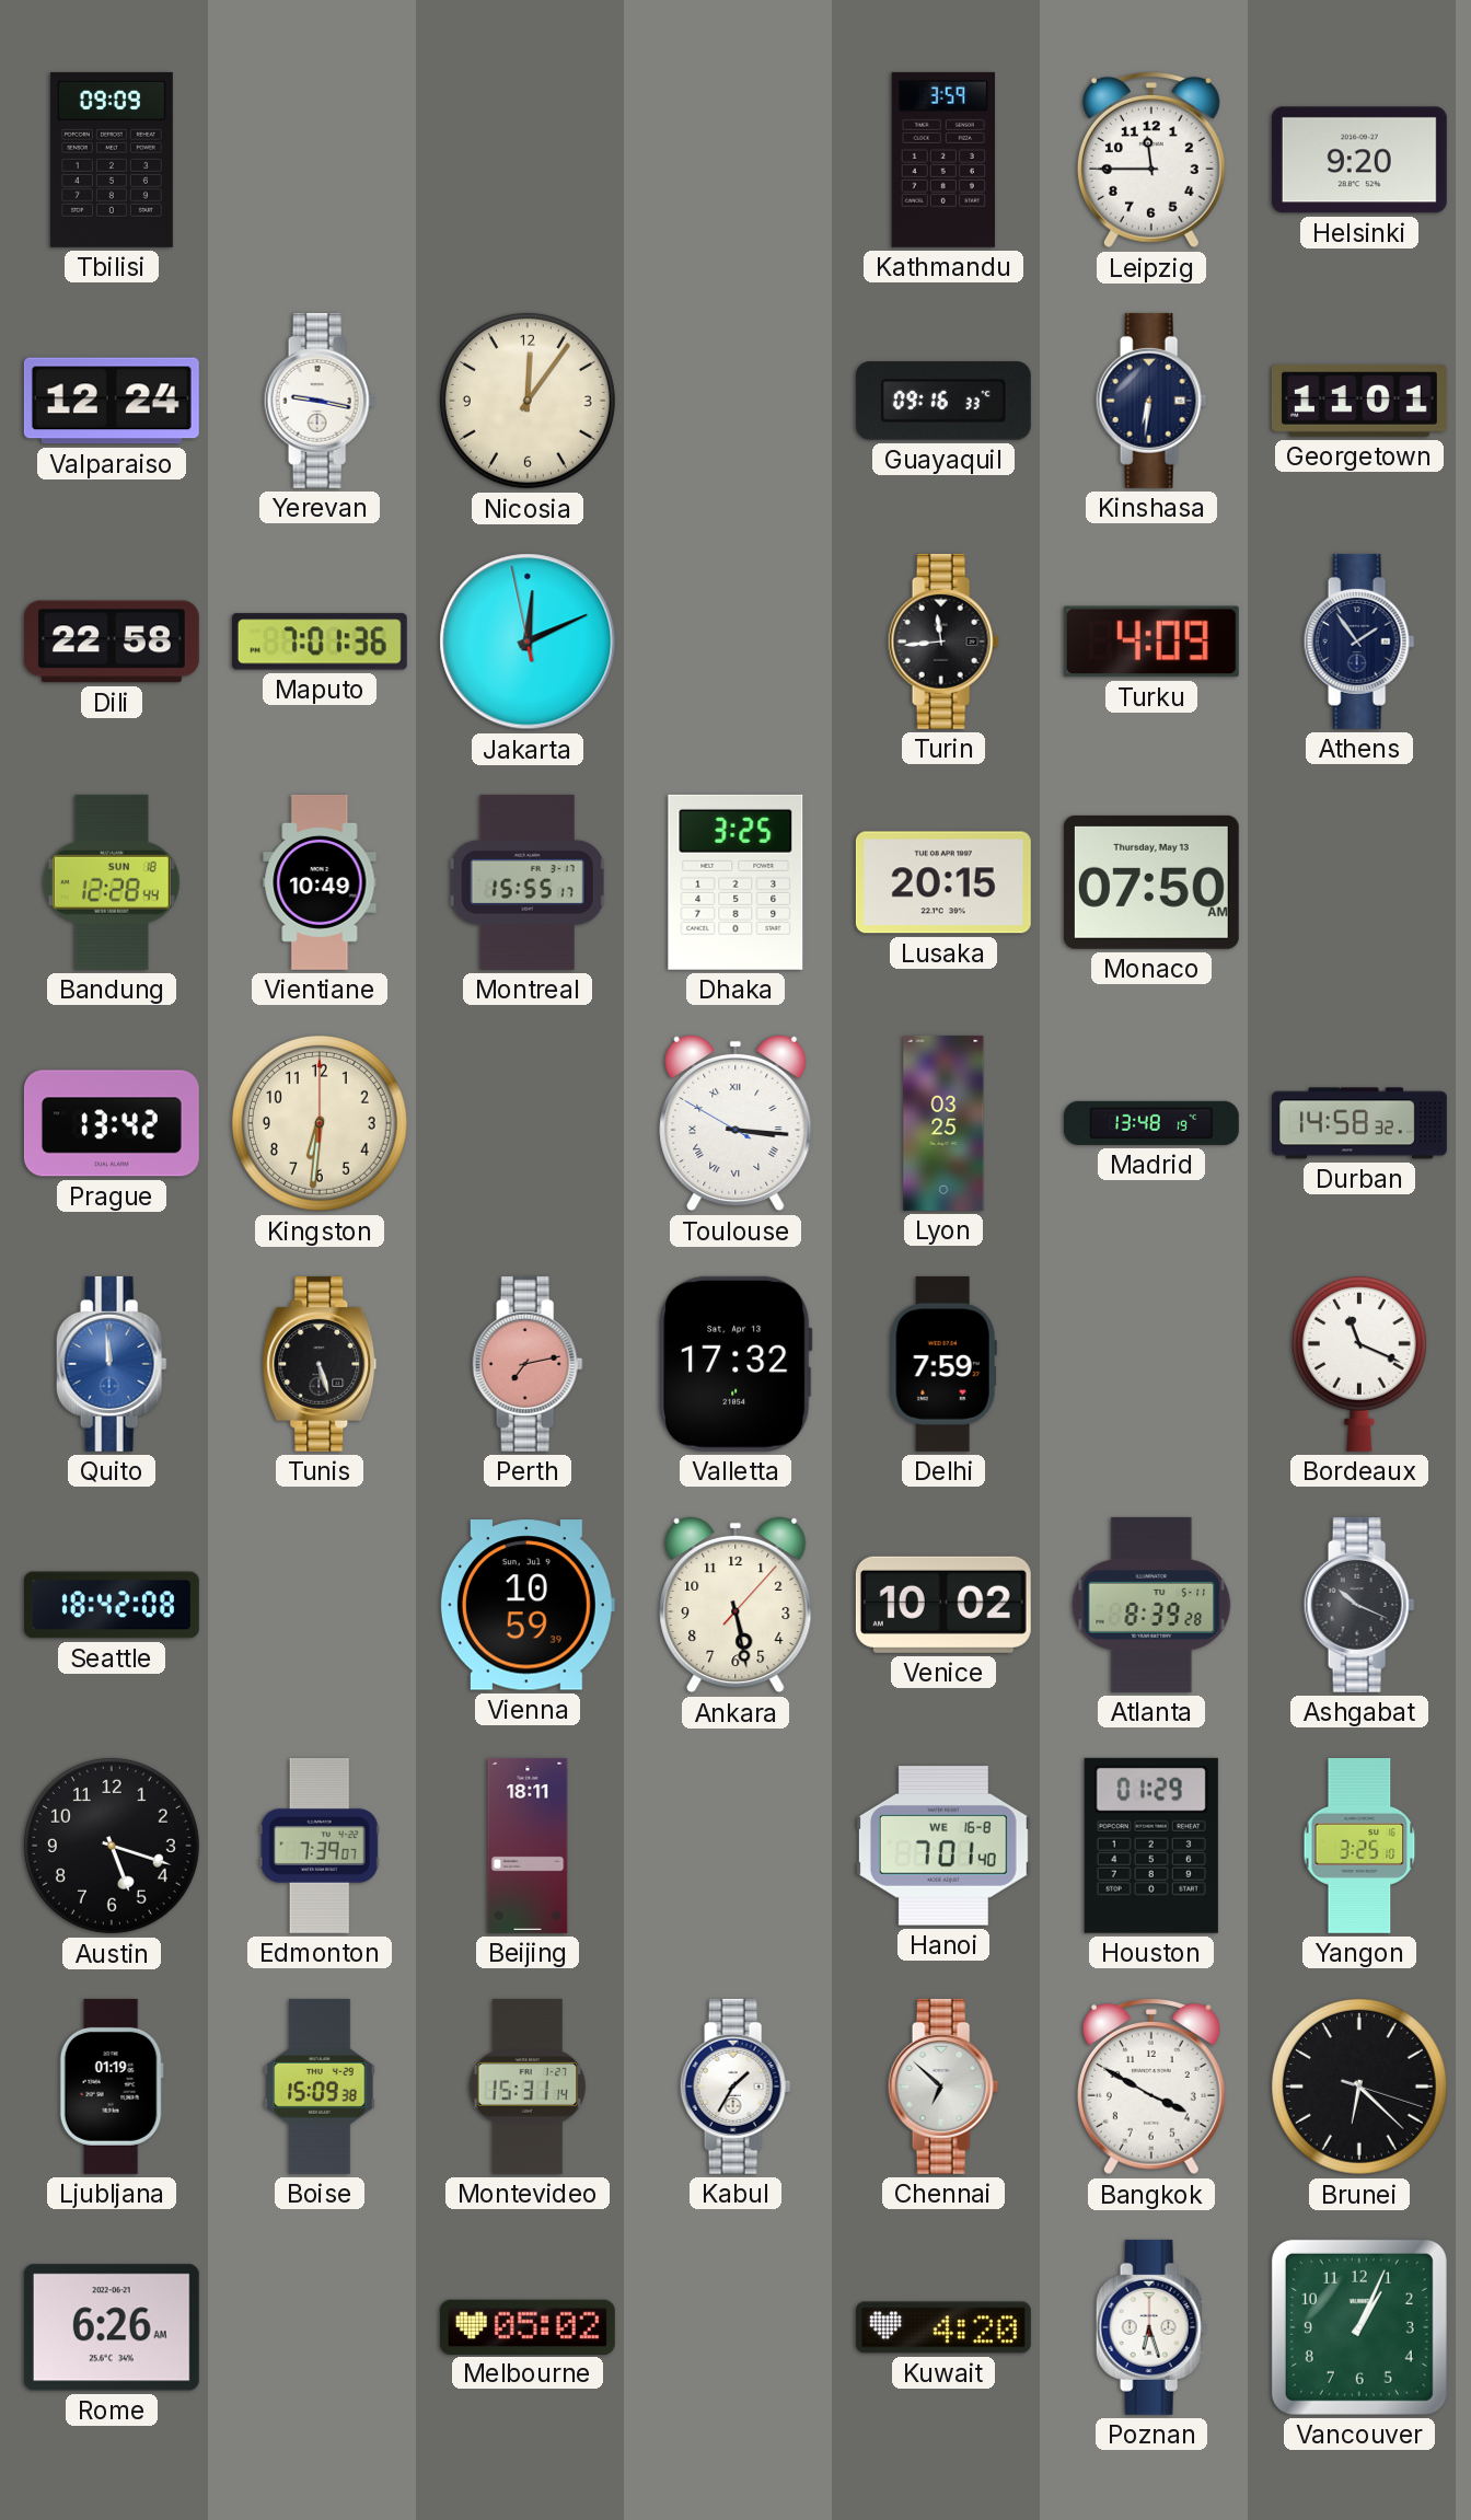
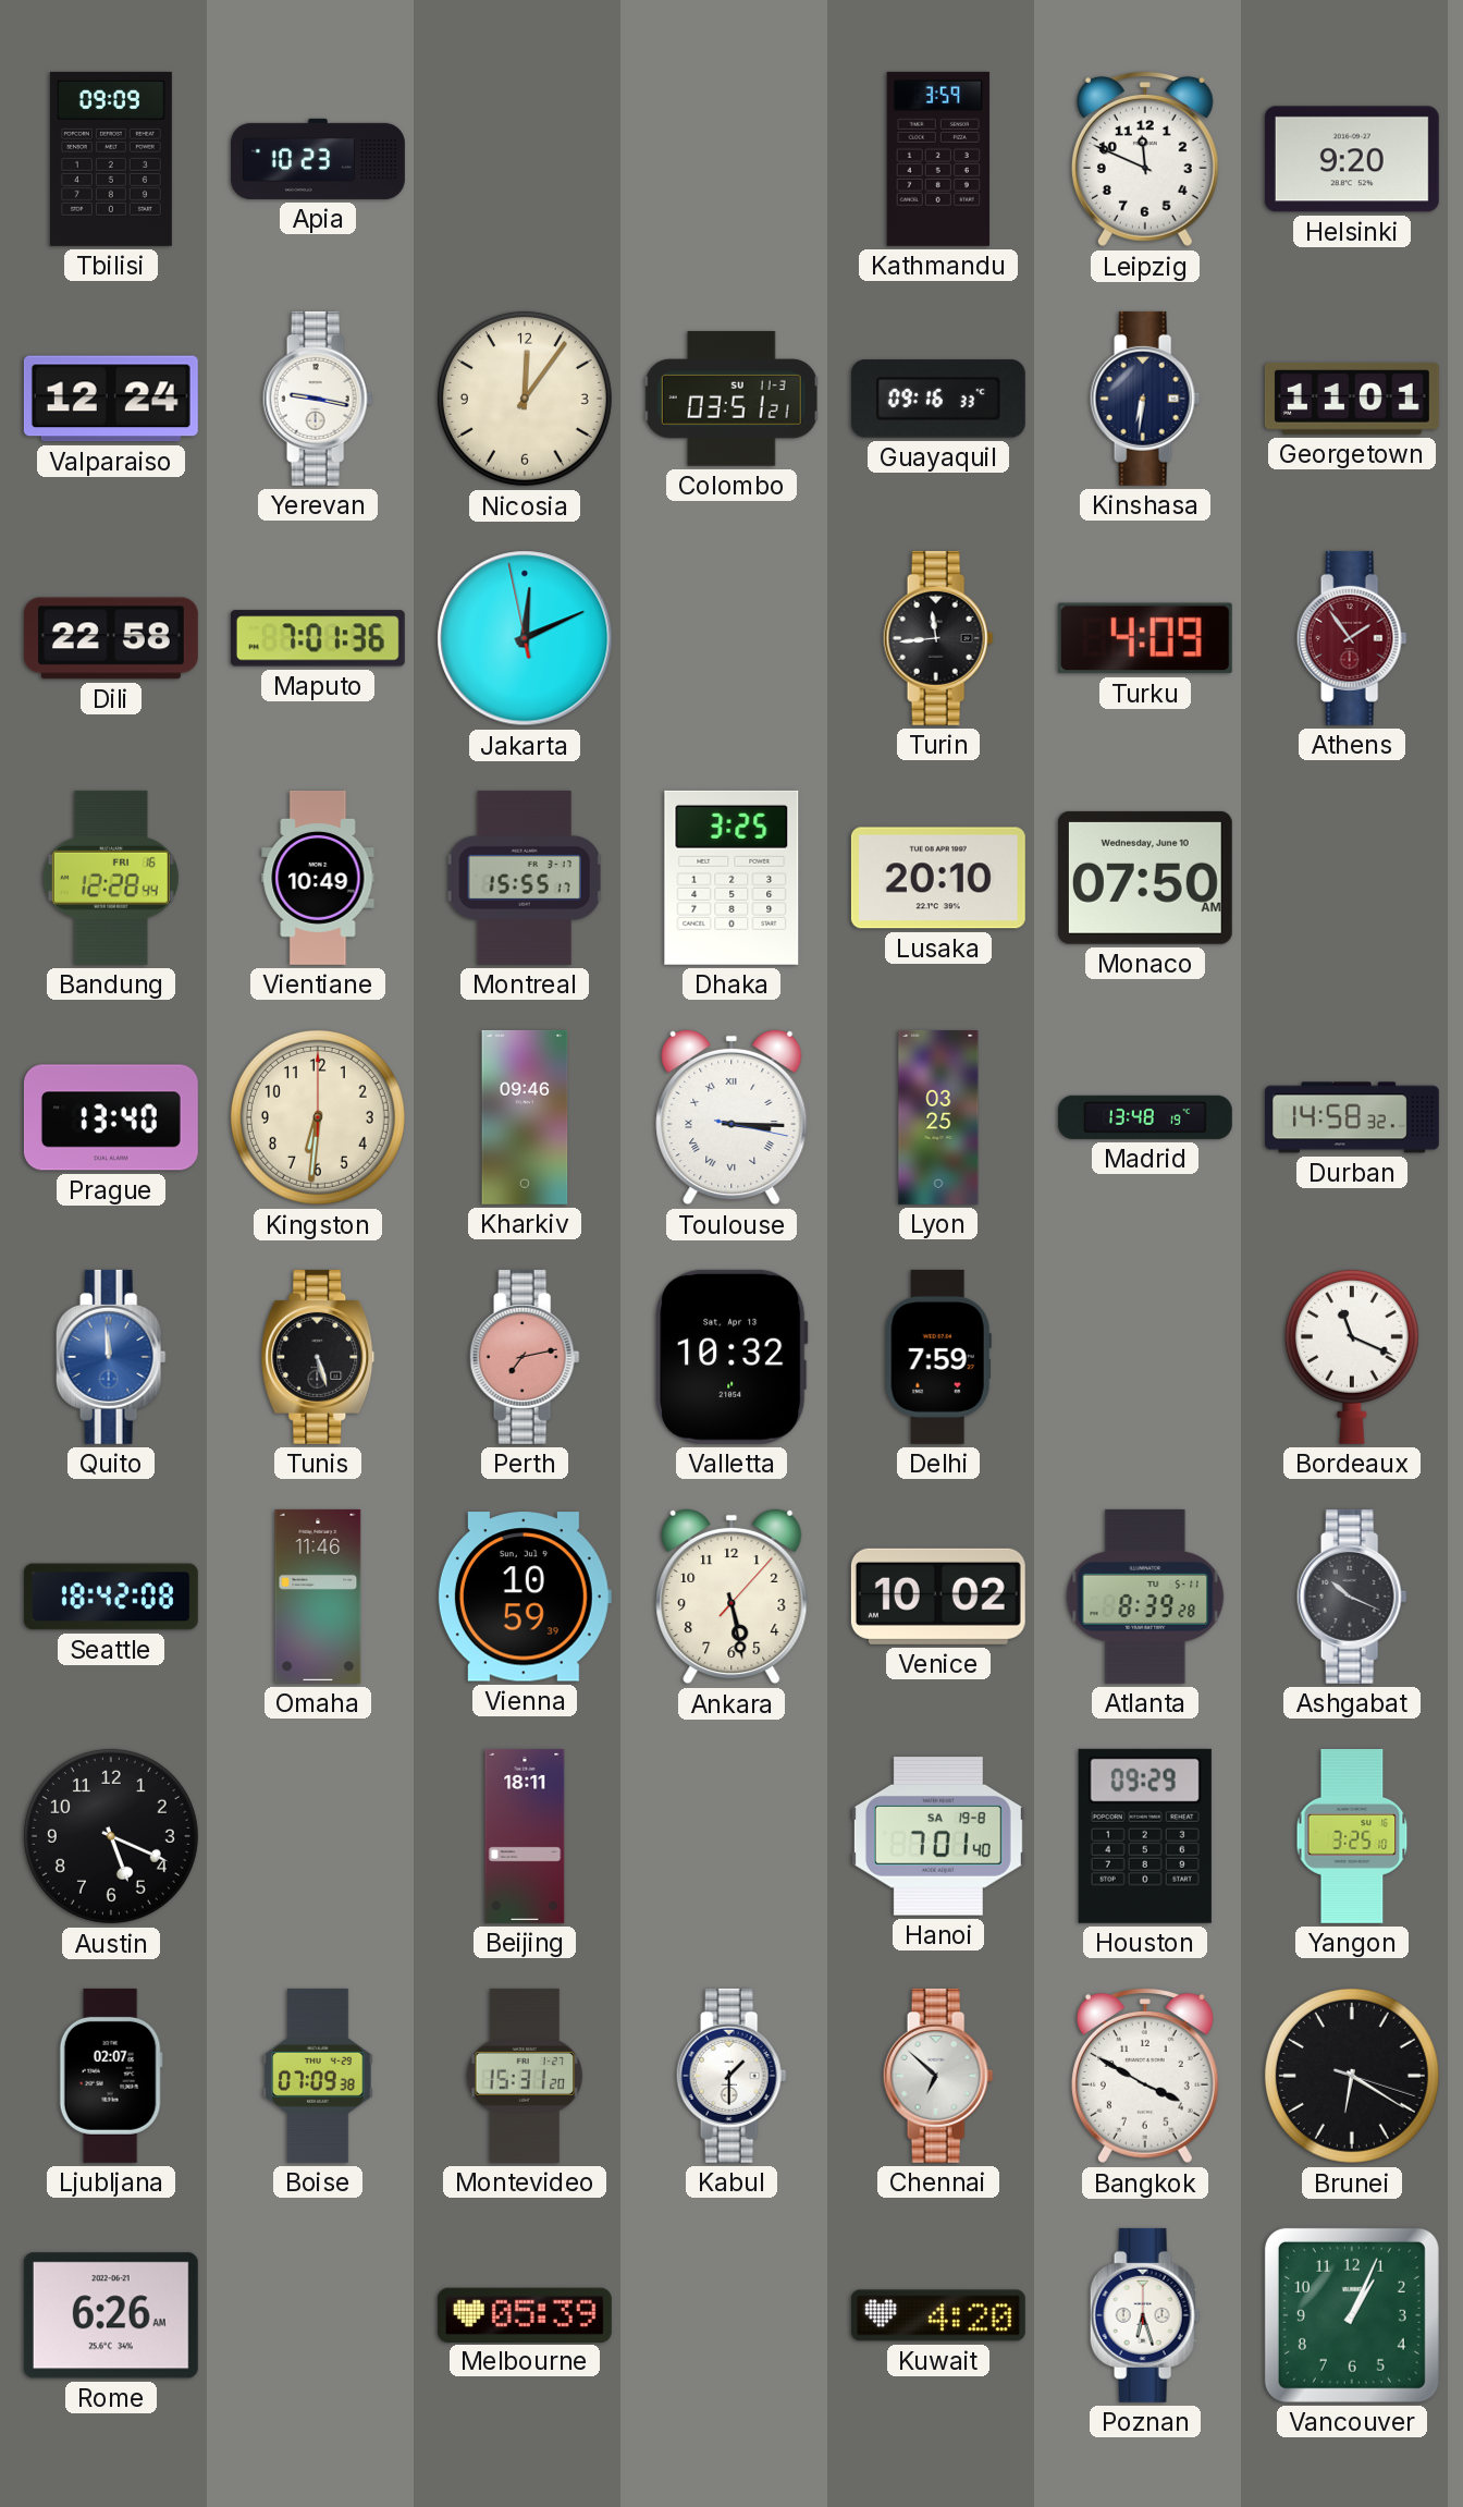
Apia: none -> 10:23 (319, 159)
Leipzig: 11:45 -> 11:49 (1145, 159)
Colombo: none -> 03:51 (731, 399)
Athens dial: navy -> burgundy (1352, 638)
Bandung date: SUN 18 -> FRI 16 (111, 878)
Lusaka: 20:15 -> 20:10 (938, 878)
Monaco date: Thursday, May 13 -> Wednesday, June 10 (1145, 878)
Prague: 13:42 -> 13:40 (111, 1117)
Kharkiv: none -> 09:46 (525, 1117)
Toulouse: 3:15:50 -> 3:15:17 (731, 1117)
Valletta: 17:32 -> 10:32 (731, 1357)
Omaha: none -> 11:46 (318, 1597)
Austin: 5:18 -> 5:19 (111, 1836)
Edmonton: 7:39 -> none (320, 1846)
Hanoi date: WE 16-8 -> SA 19-8 (938, 1836)
Houston: 01:29 -> 09:29 (1145, 1836)
Ljubljana: 01:19 -> 02:07 (111, 2076)
Boise: 15:09 -> 07:09 (318, 2076)
Montevideo: 15:31:14 -> 15:31:20 (525, 2076)
Kabul: 1:35 -> 1:30 (731, 2076)
Brunei: 6:22 -> 6:20 (1352, 2076)
Melbourne: 05:02 -> 05:39 (525, 2314)
